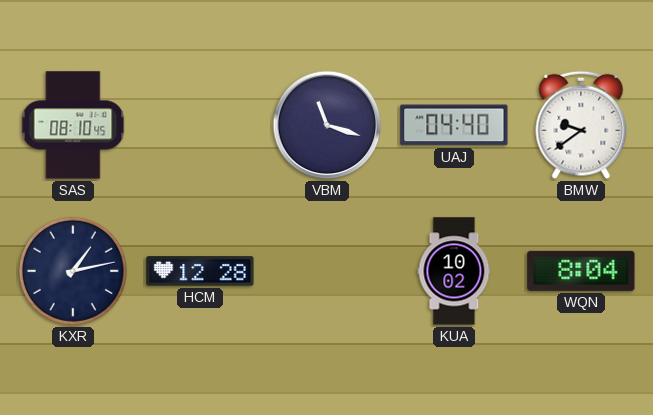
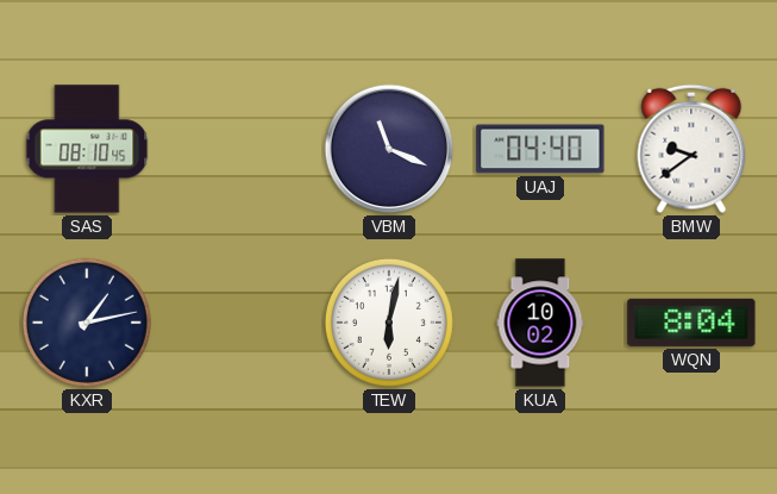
VBM: 11:18 -> 11:19 (389, 149)
HCM: 12:28 -> none (200, 271)
TEW: none -> 6:02 (389, 323)
